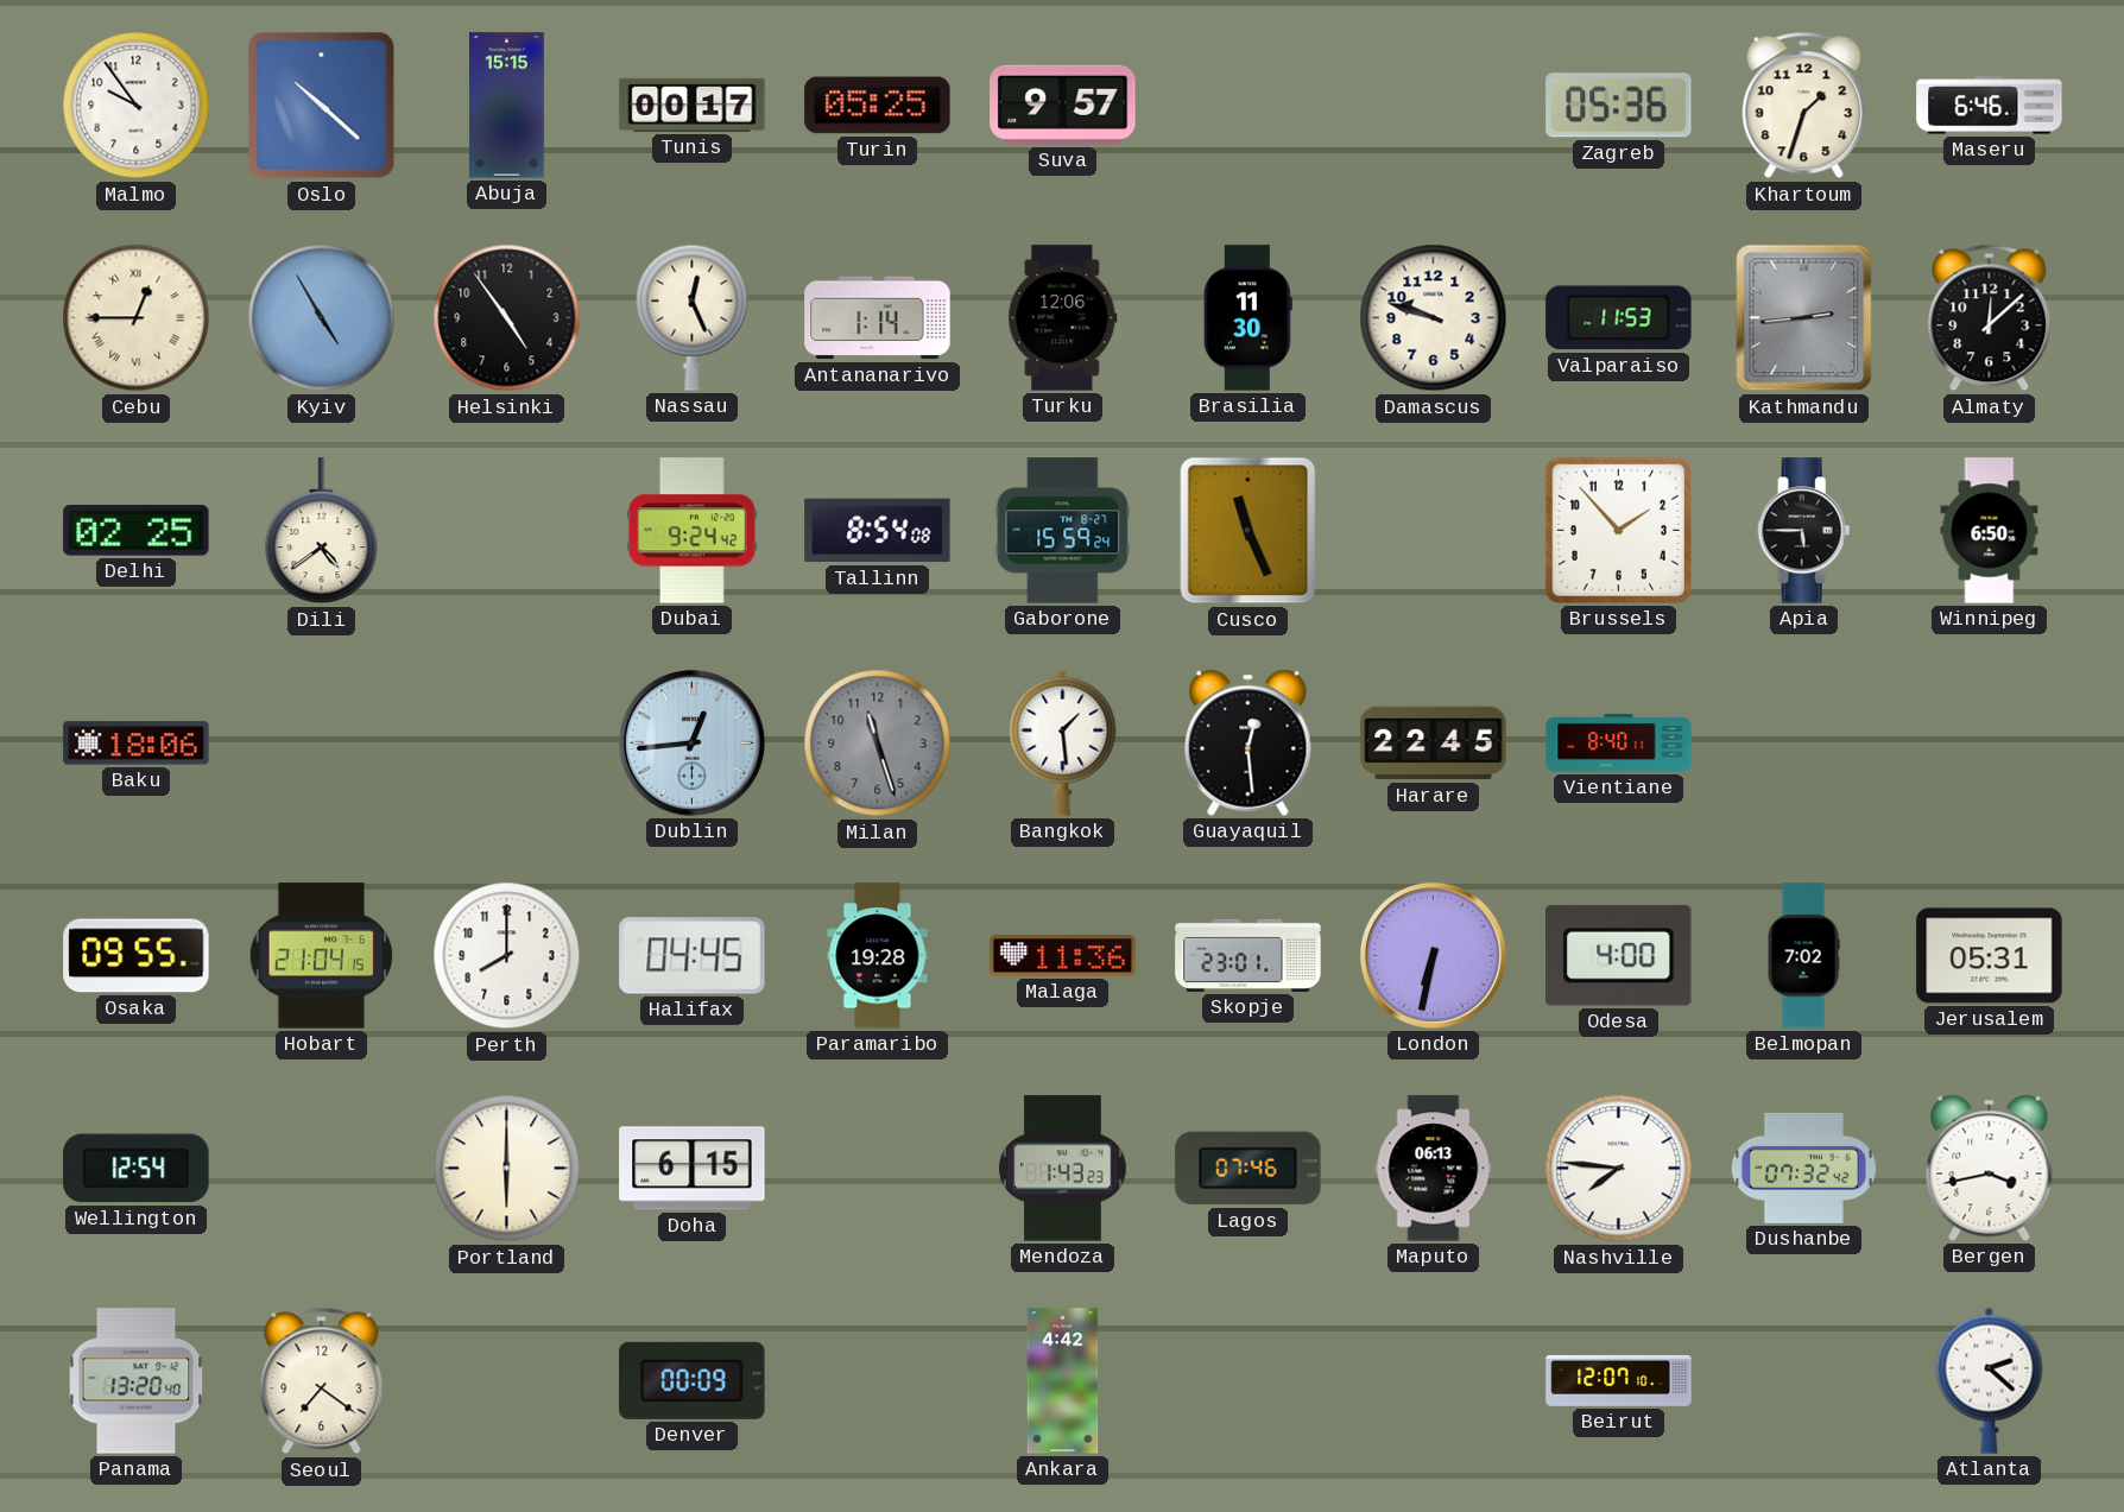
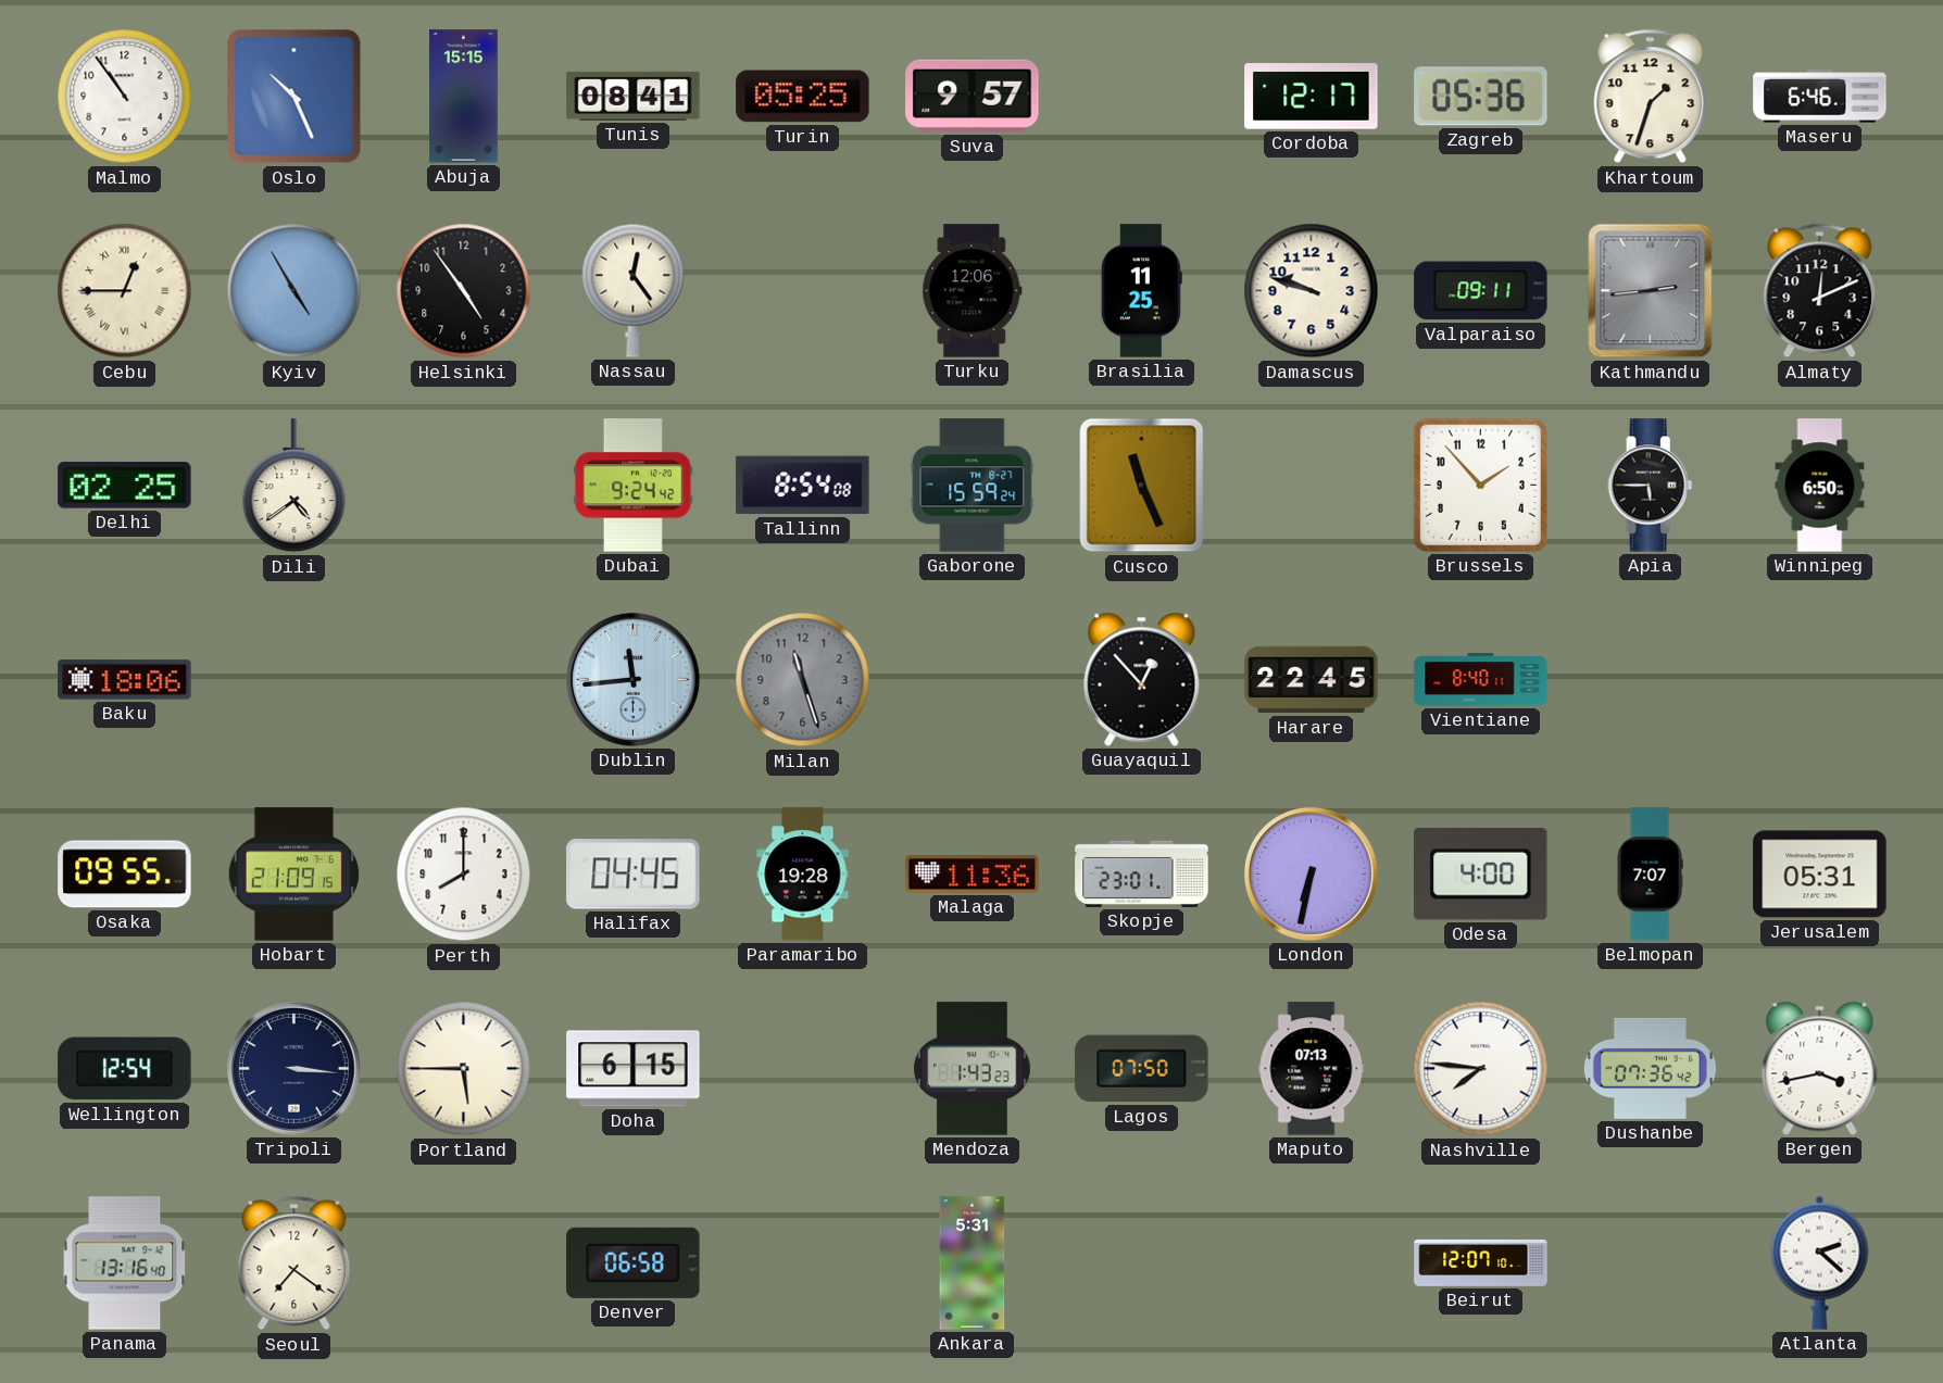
Malmo: 9:54 -> 10:54 (125, 97)
Oslo: 10:22 -> 10:26 (294, 97)
Tunis: 00:17 -> 08:41 (634, 96)
Cordoba: none -> 12:17 (1312, 97)
Nassau: 12:26 -> 12:24 (634, 290)
Antananarivo: 1:14 -> none (878, 318)
Brasilia: 11:30 -> 11:25 (1141, 291)
Valparaiso: 11:53 -> 09:11 (1481, 291)
Almaty: 12:08 -> 12:11 (1820, 291)
Dublin: 12:44 -> 11:44 (632, 679)
Bangkok: 1:29 -> none (1063, 742)
Guayaquil: 12:29 -> 12:53 (1142, 679)
Hobart: 21:04 -> 21:09 (293, 875)
Belmopan: 7:02 -> 7:07 (1650, 875)
Tripoli: none -> 3:16 (293, 1068)
Portland: 6:00 -> 5:45 (464, 1069)
Lagos: 07:46 -> 07:50 (1142, 1069)
Maputo: 06:13 -> 07:13 (1312, 1069)
Dushanbe: 07:32 -> 07:36 (1650, 1068)
Panama: 13:20 -> 13:16 (125, 1263)
Denver: 00:09 -> 06:58 (634, 1262)
Ankara: 4:42 -> 5:31 (973, 1263)
